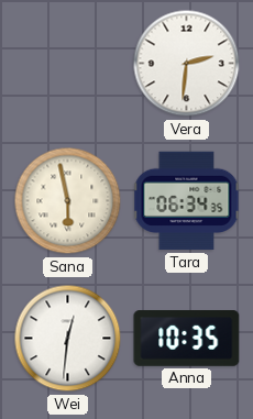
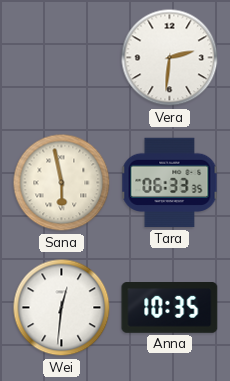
Tara: 06:34 -> 06:33 (170, 183)
